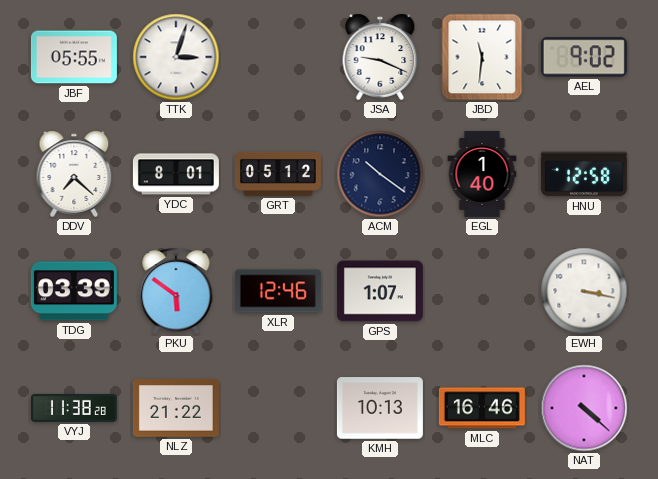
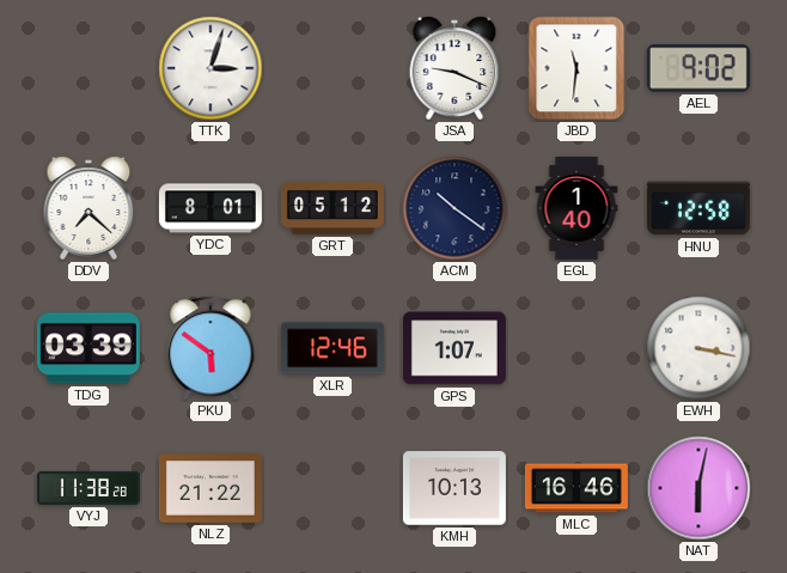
JBF: 05:55 -> none (74, 57)
NAT: 4:22 -> 6:02 (698, 488)
